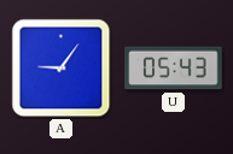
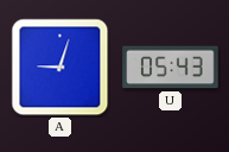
A: 9:06 -> 9:03 (61, 68)
